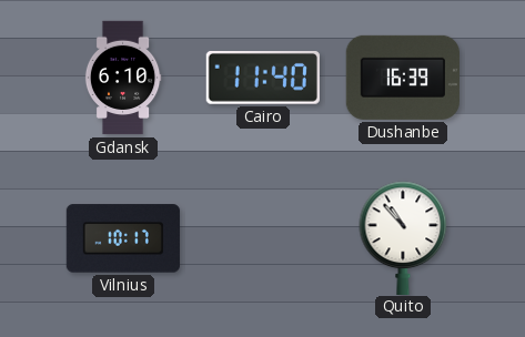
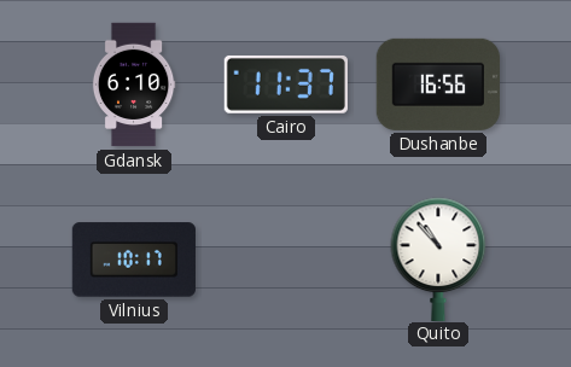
Cairo: 11:40 -> 11:37 (286, 85)
Dushanbe: 16:39 -> 16:56 (438, 85)
